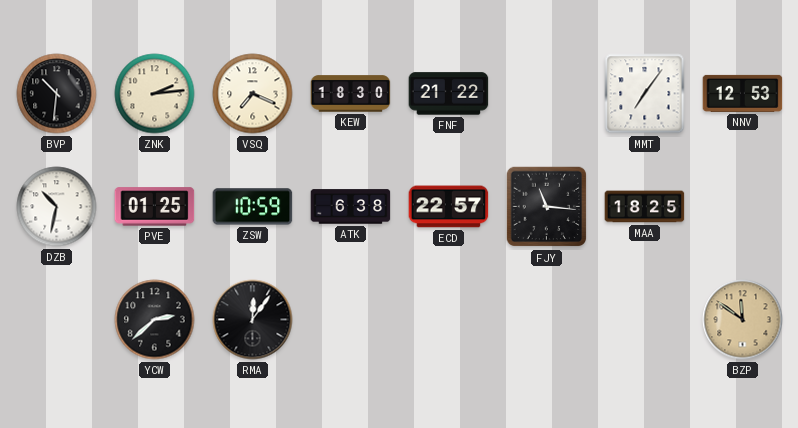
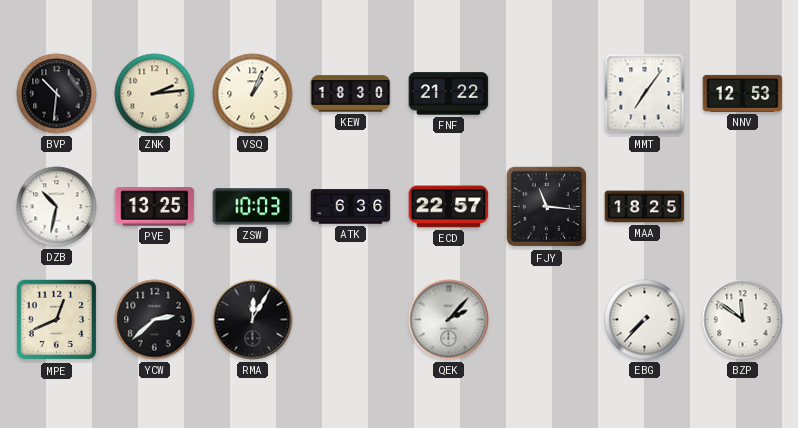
VSQ: 7:19 -> 1:04 (253, 94)
PVE: 01:25 -> 13:25 (155, 207)
ZSW: 10:59 -> 10:03 (253, 207)
ATK: 6:38 -> 6:36 (351, 207)
MPE: none -> 12:41 (57, 320)
RMA: 12:06 -> 12:05 (253, 320)
QEK: none -> 2:07 (449, 320)
EBG: none -> 7:37 (645, 320)
BZP dial: champagne -> white (743, 320)
